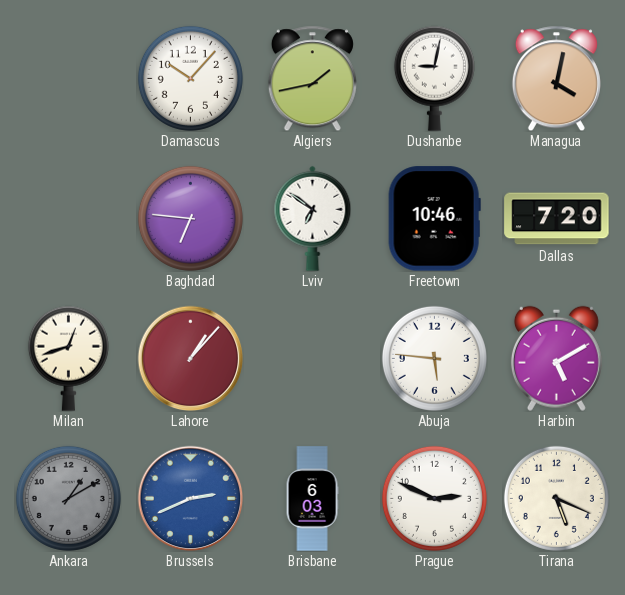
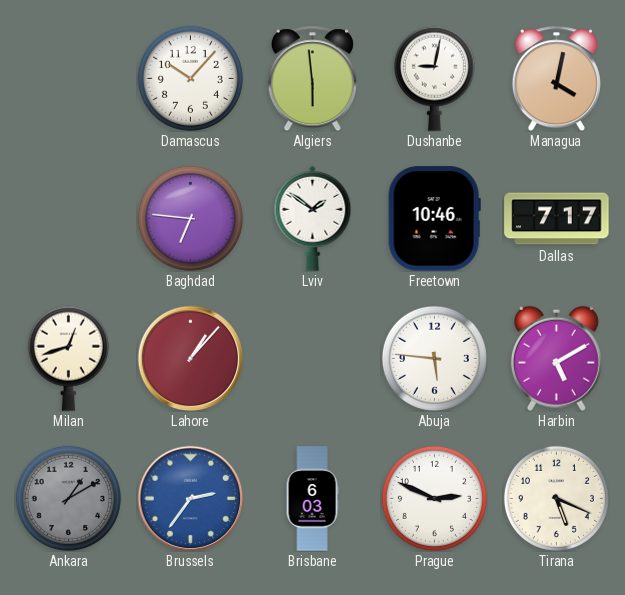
Algiers: 1:43 -> 5:59 (312, 78)
Lviv: 6:51 -> 1:51 (313, 218)
Dallas: 7:20 -> 7:17 (557, 219)
Brussels: 2:41 -> 2:36 (190, 498)
